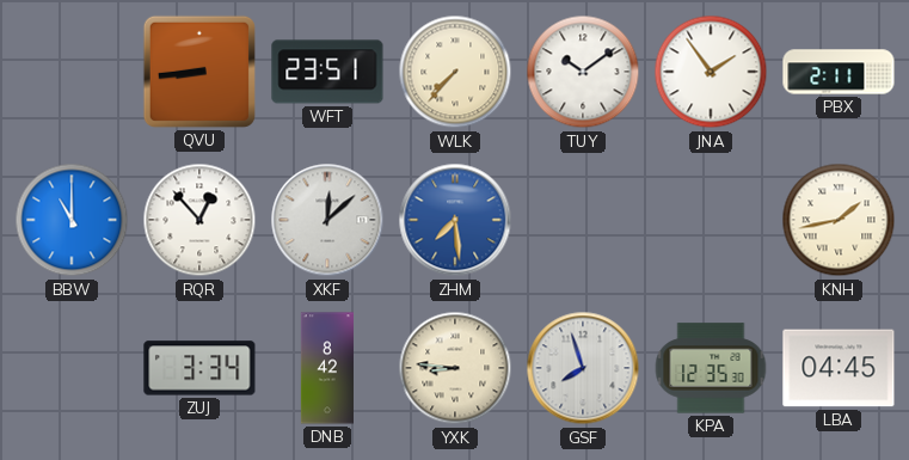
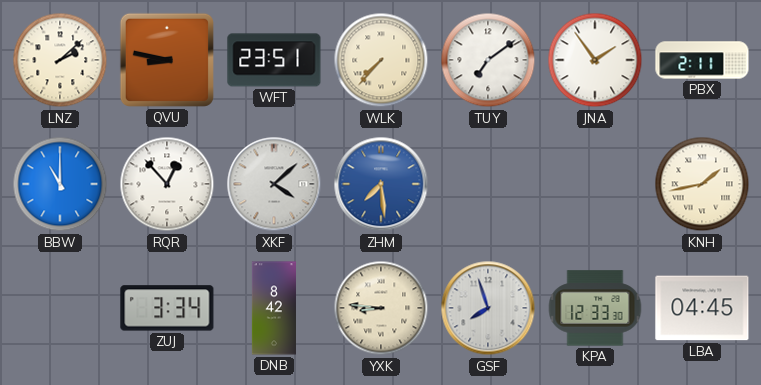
LNZ: none -> 2:08 (60, 60)
QVU: 8:44 -> 8:47 (167, 60)
TUY: 10:09 -> 7:09 (488, 60)
XKF: 12:08 -> 4:08 (274, 184)
KPA: 12:35 -> 12:33 (595, 308)
